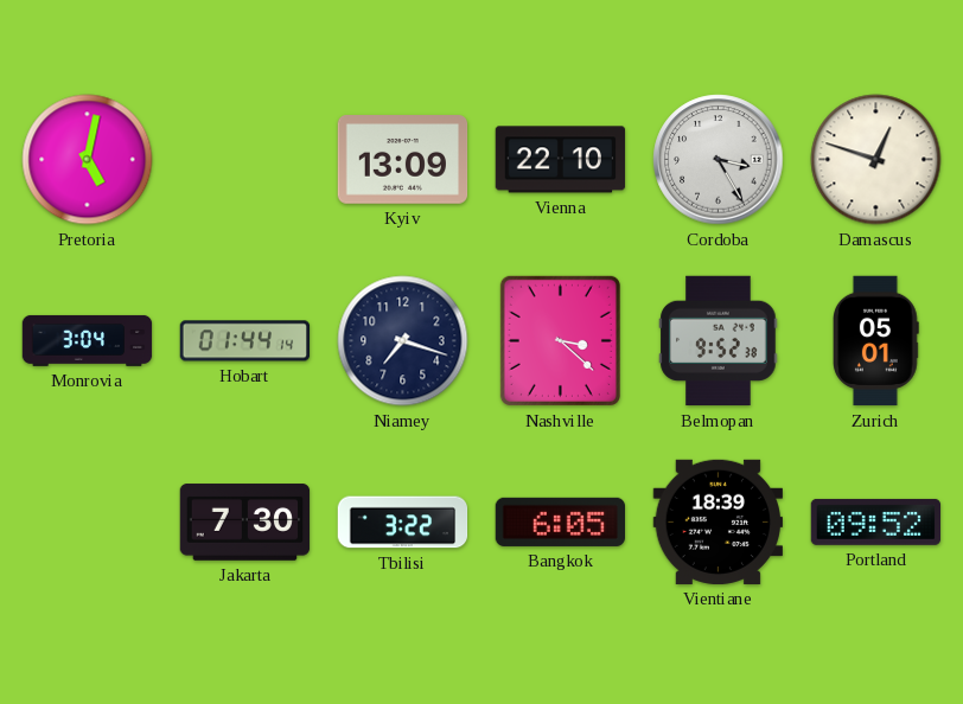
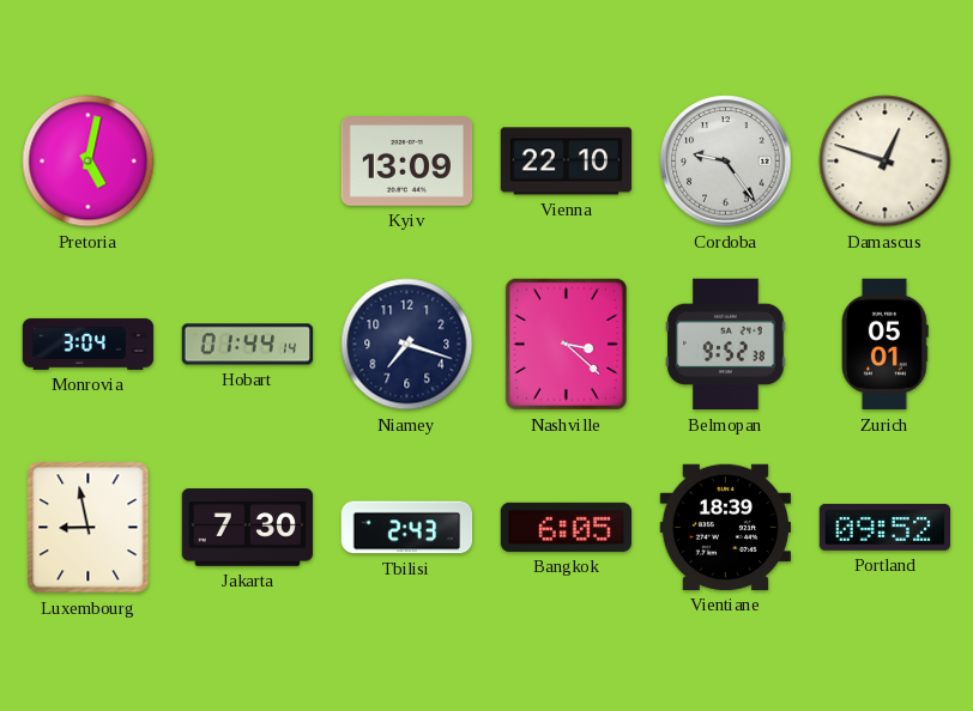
Cordoba: 3:25 -> 9:24 (726, 162)
Luxembourg: none -> 8:58 (89, 528)
Tbilisi: 3:22 -> 2:43 (407, 528)
